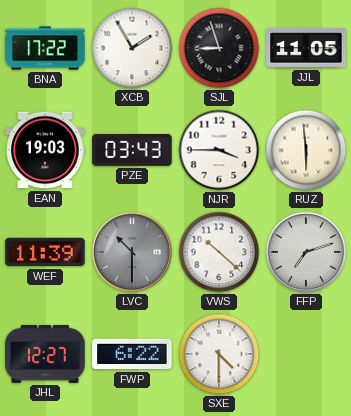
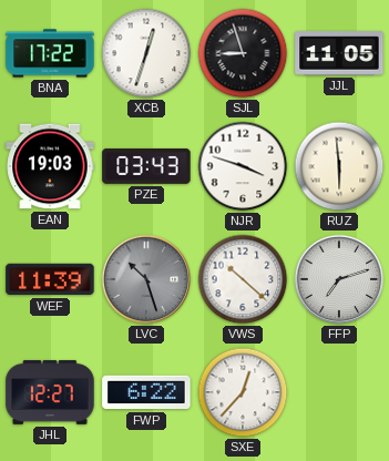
XCB: 1:55 -> 12:33 (146, 53)
NJR: 3:45 -> 3:48 (243, 166)
LVC: 10:30 -> 10:27 (146, 279)
SXE: 4:30 -> 12:37 (243, 392)
